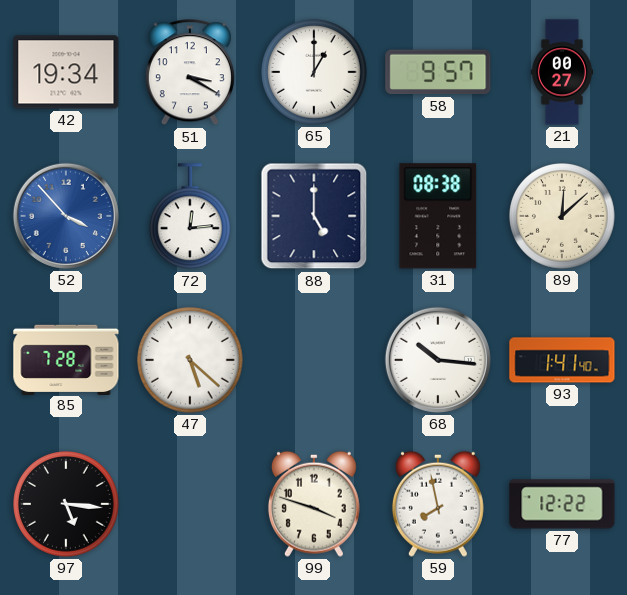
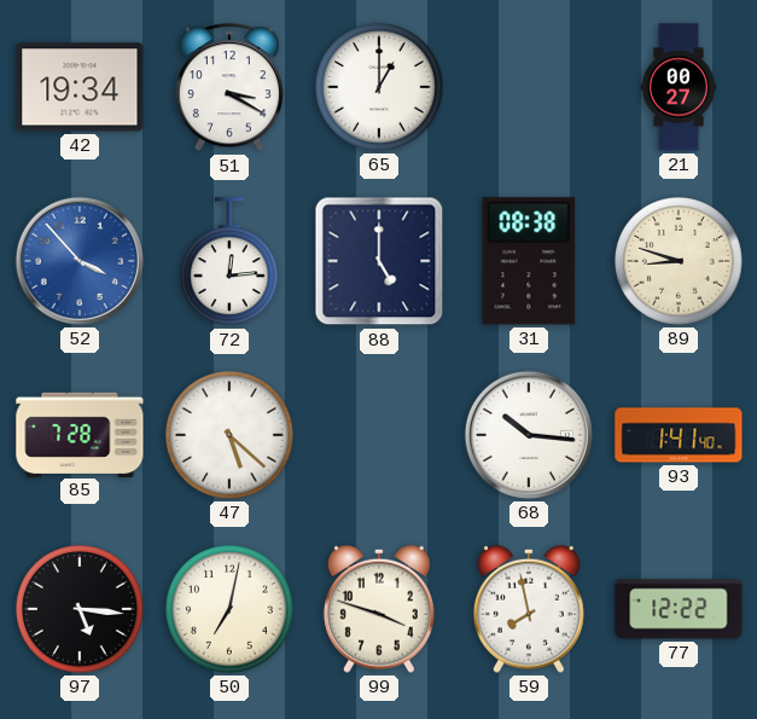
58: 9:57 -> none (438, 72)
89: 12:08 -> 8:48 (680, 262)
50: none -> 7:02 (231, 610)
